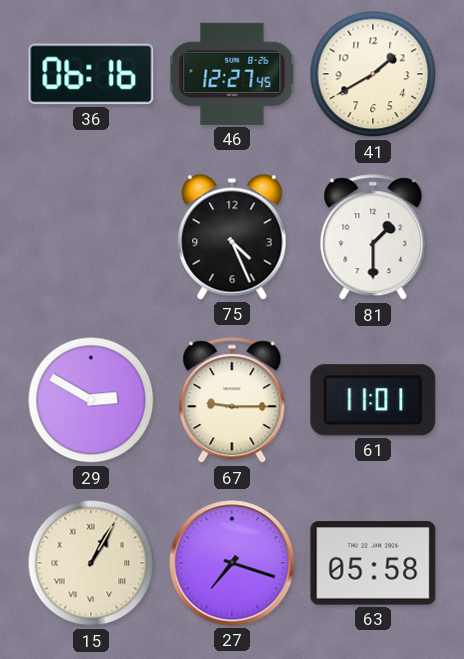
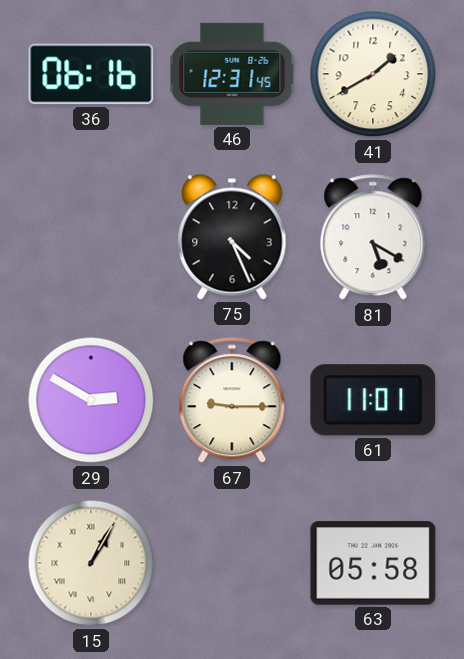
46: 12:27 -> 12:31 (232, 74)
81: 1:30 -> 5:20 (373, 238)
27: 7:18 -> none (232, 563)
